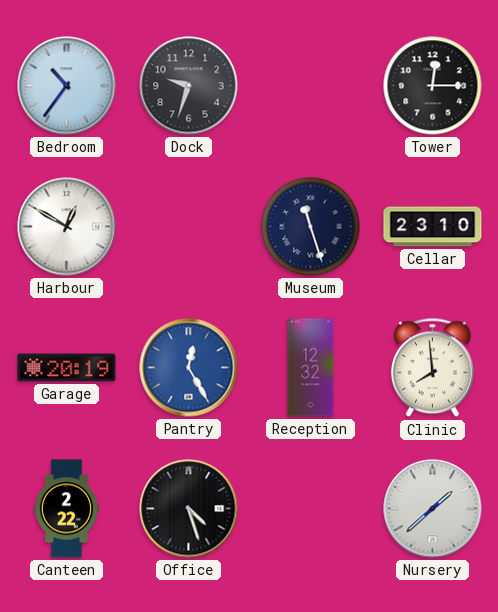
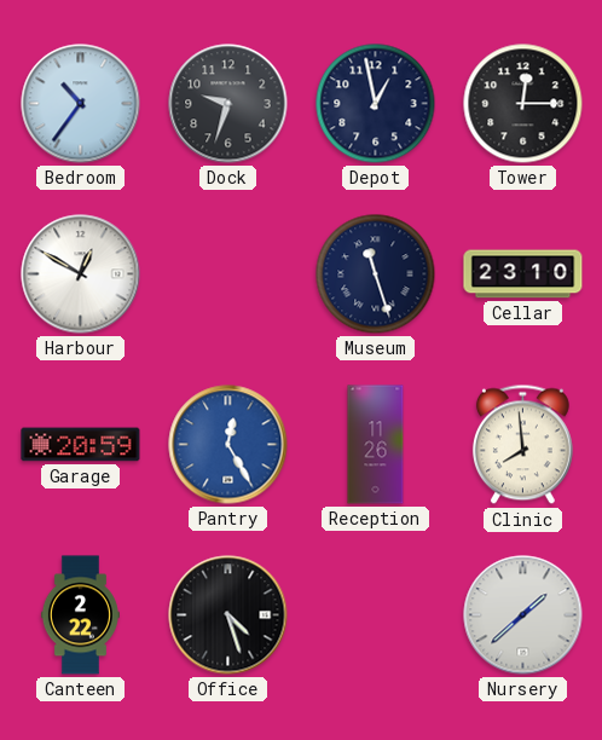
Depot: none -> 12:58 (376, 104)
Garage: 20:19 -> 20:59 (81, 445)
Reception: 12:32 -> 11:26 (376, 445)
